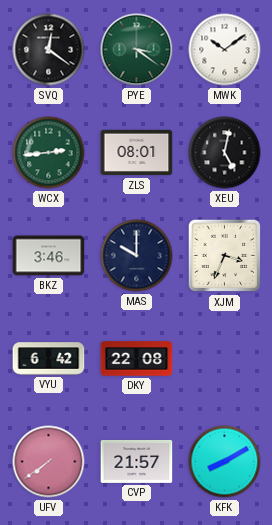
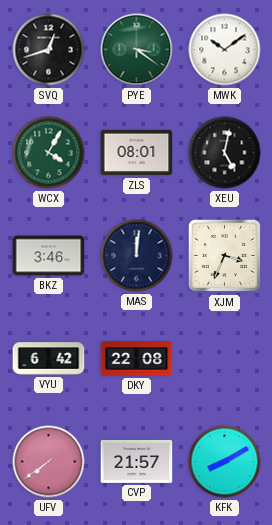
SVQ: 12:21 -> 12:42 (49, 50)
WCX: 2:44 -> 4:05 (49, 153)
MAS: 10:00 -> 12:01 (137, 256)
